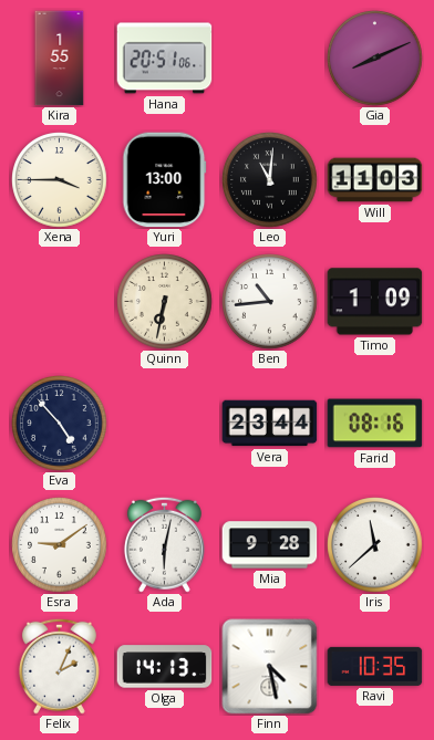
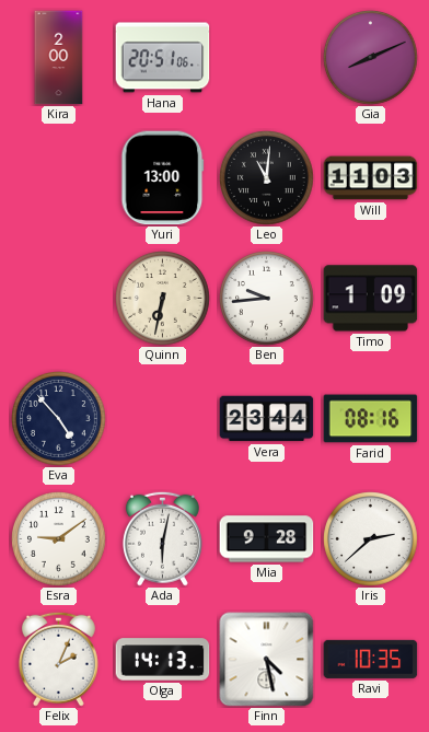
Kira: 1:55 -> 2:00 (59, 58)
Xena: 3:45 -> none (60, 180)
Ben: 10:44 -> 9:44 (267, 299)
Iris: 11:38 -> 2:38 (371, 539)
